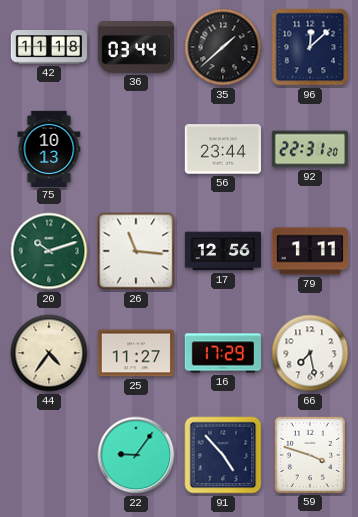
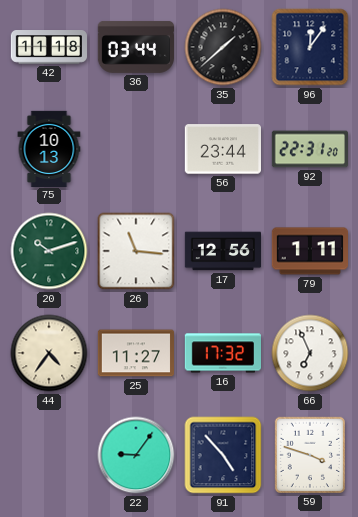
96: 12:08 -> 12:06 (310, 47)
16: 17:29 -> 17:32 (222, 353)
66: 7:28 -> 6:56 (310, 353)
